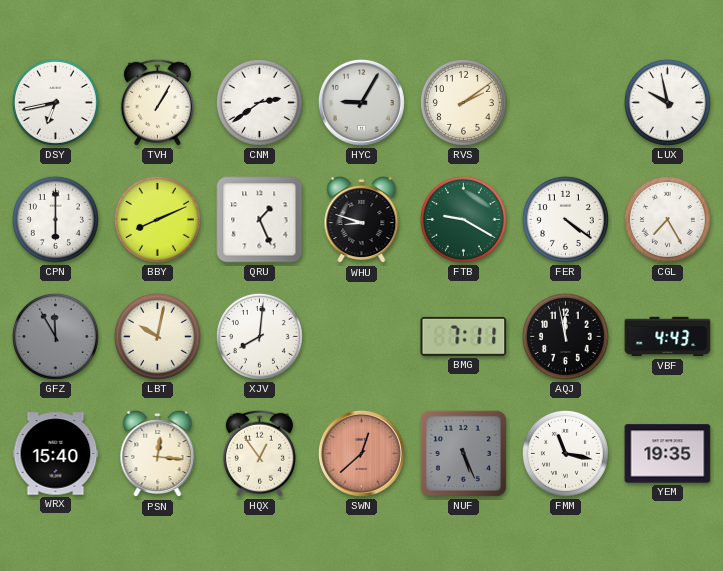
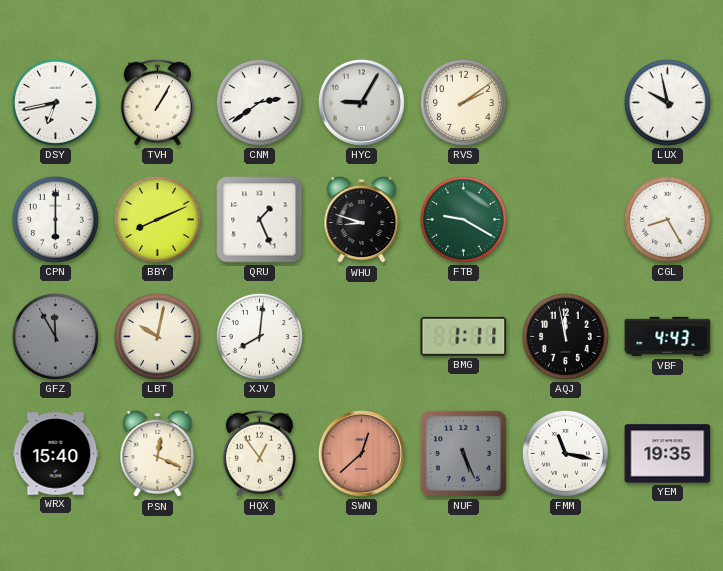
FER: 4:21 -> none (565, 219)
CGL: 7:25 -> 8:25 (667, 219)
BMG: 7:11 -> 1:11 (464, 336)
PSN: 12:16 -> 12:19 (158, 454)
